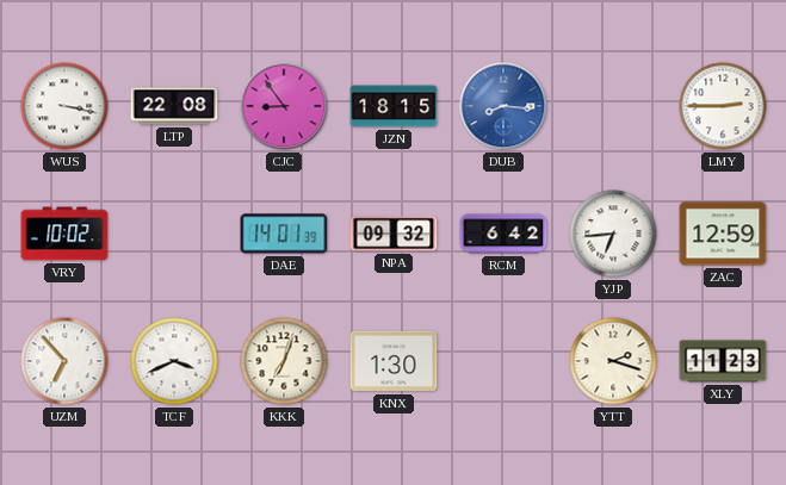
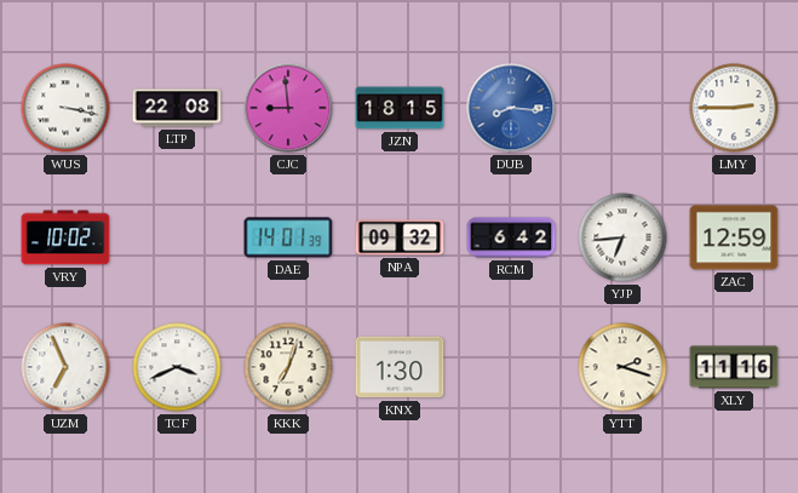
CJC: 8:54 -> 8:59 (288, 108)
UZM: 6:53 -> 6:56 (65, 367)
XLY: 11:23 -> 11:16 (734, 367)
